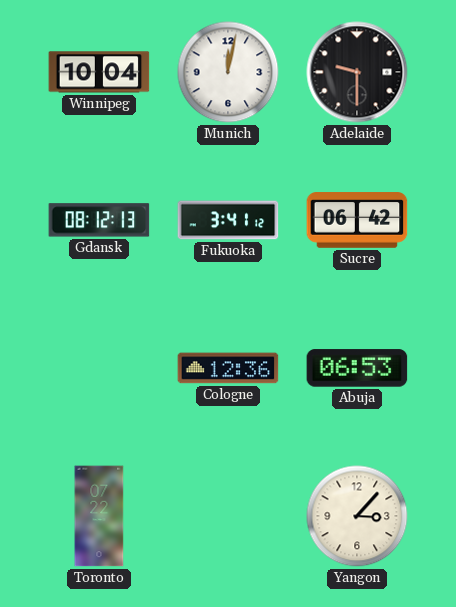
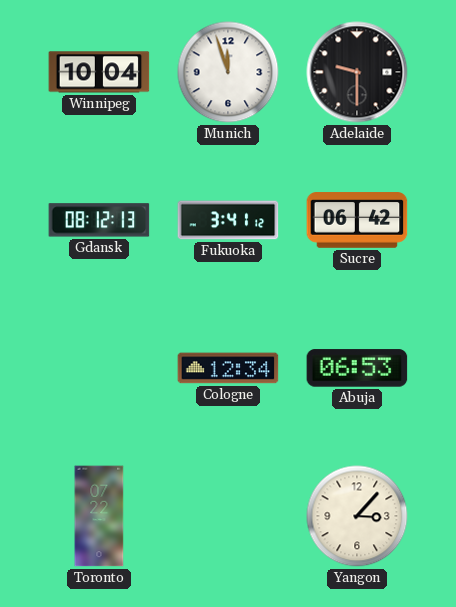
Munich: 12:02 -> 11:57 (228, 72)
Cologne: 12:36 -> 12:34 (228, 368)
